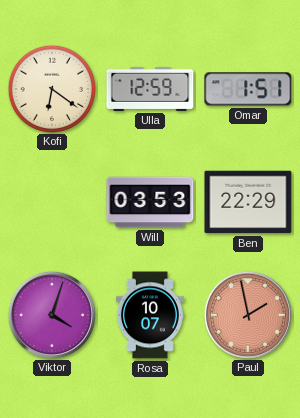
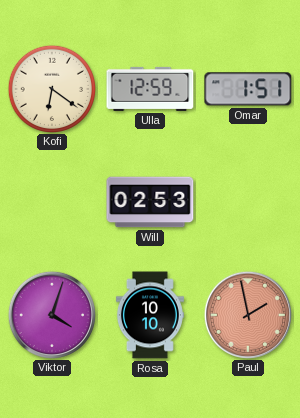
Will: 03:53 -> 02:53 (150, 202)
Ben: 22:29 -> none (248, 202)
Rosa: 10:07 -> 10:10 (150, 315)
